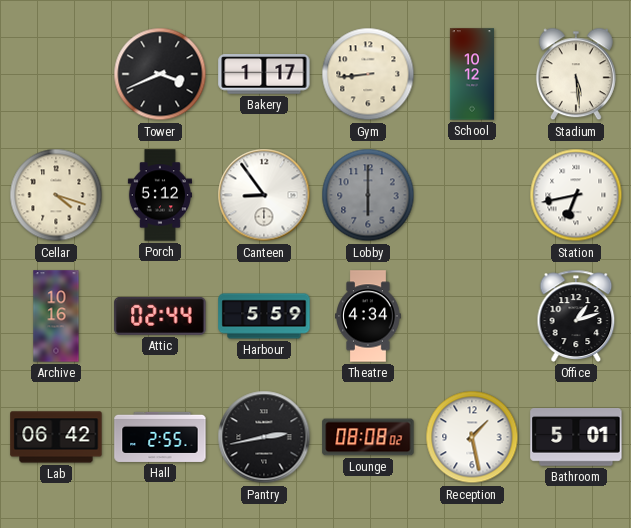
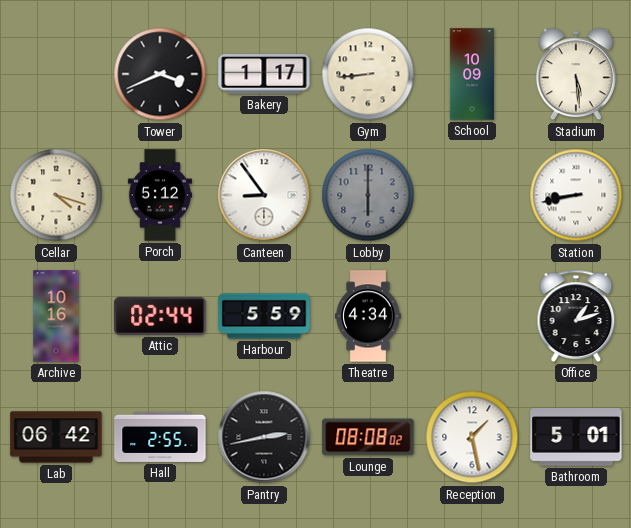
School: 10:12 -> 10:09 (472, 74)
Station: 6:43 -> 8:43 (576, 195)
